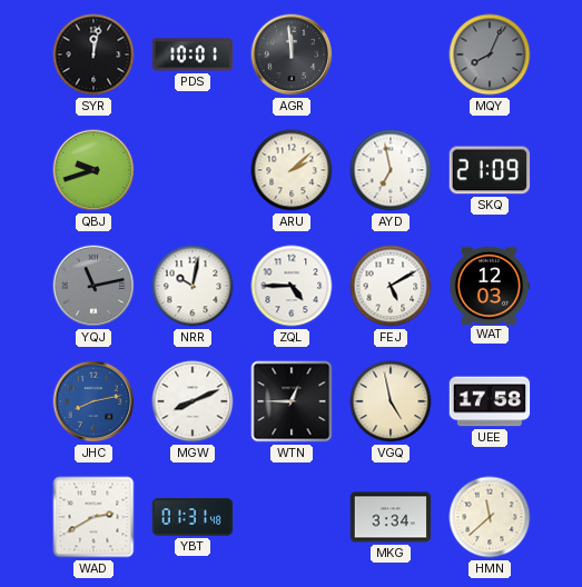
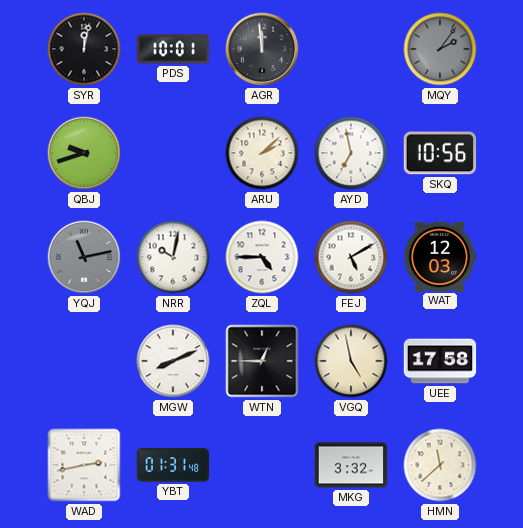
MQY: 8:04 -> 2:06 (440, 49)
SKQ: 21:09 -> 10:56 (440, 153)
JHC: 8:13 -> none (93, 401)
WAD: 2:40 -> 2:43 (84, 465)
MKG: 3:34 -> 3:32 (351, 465)
